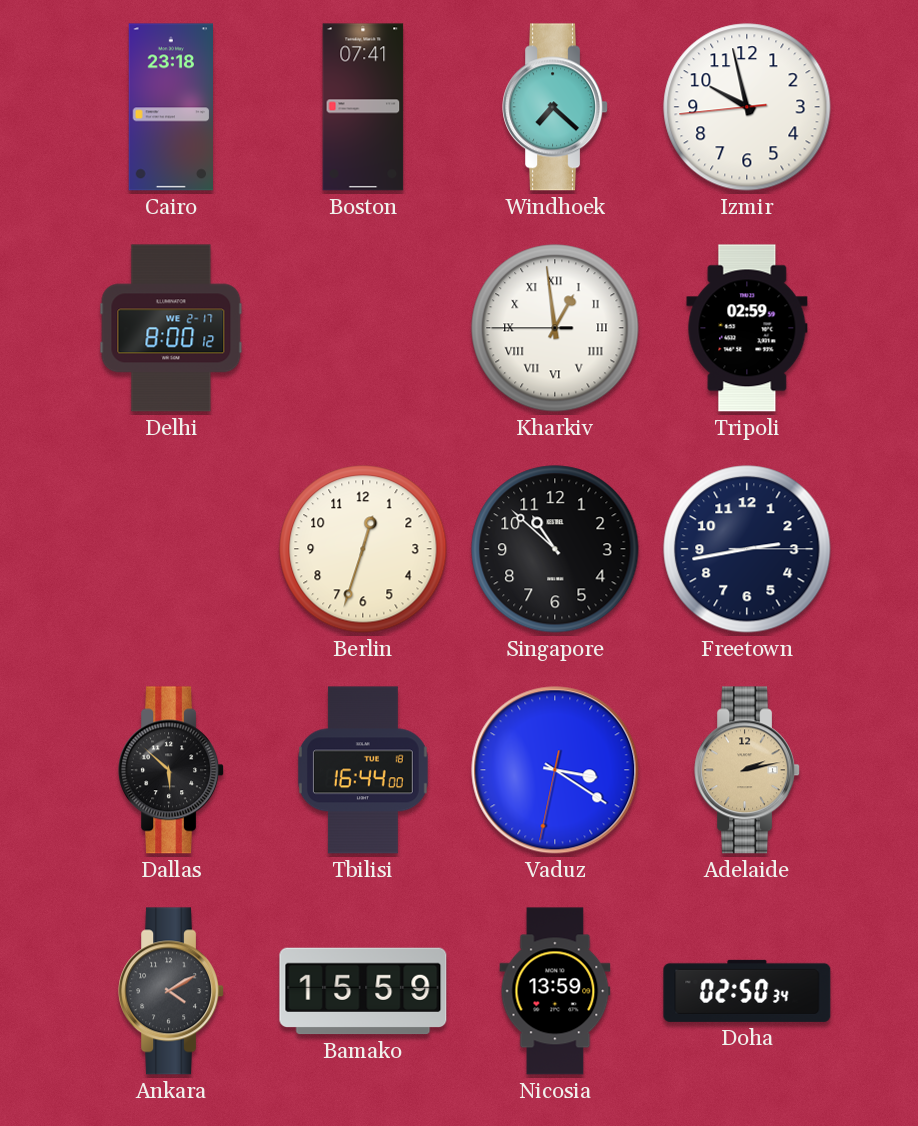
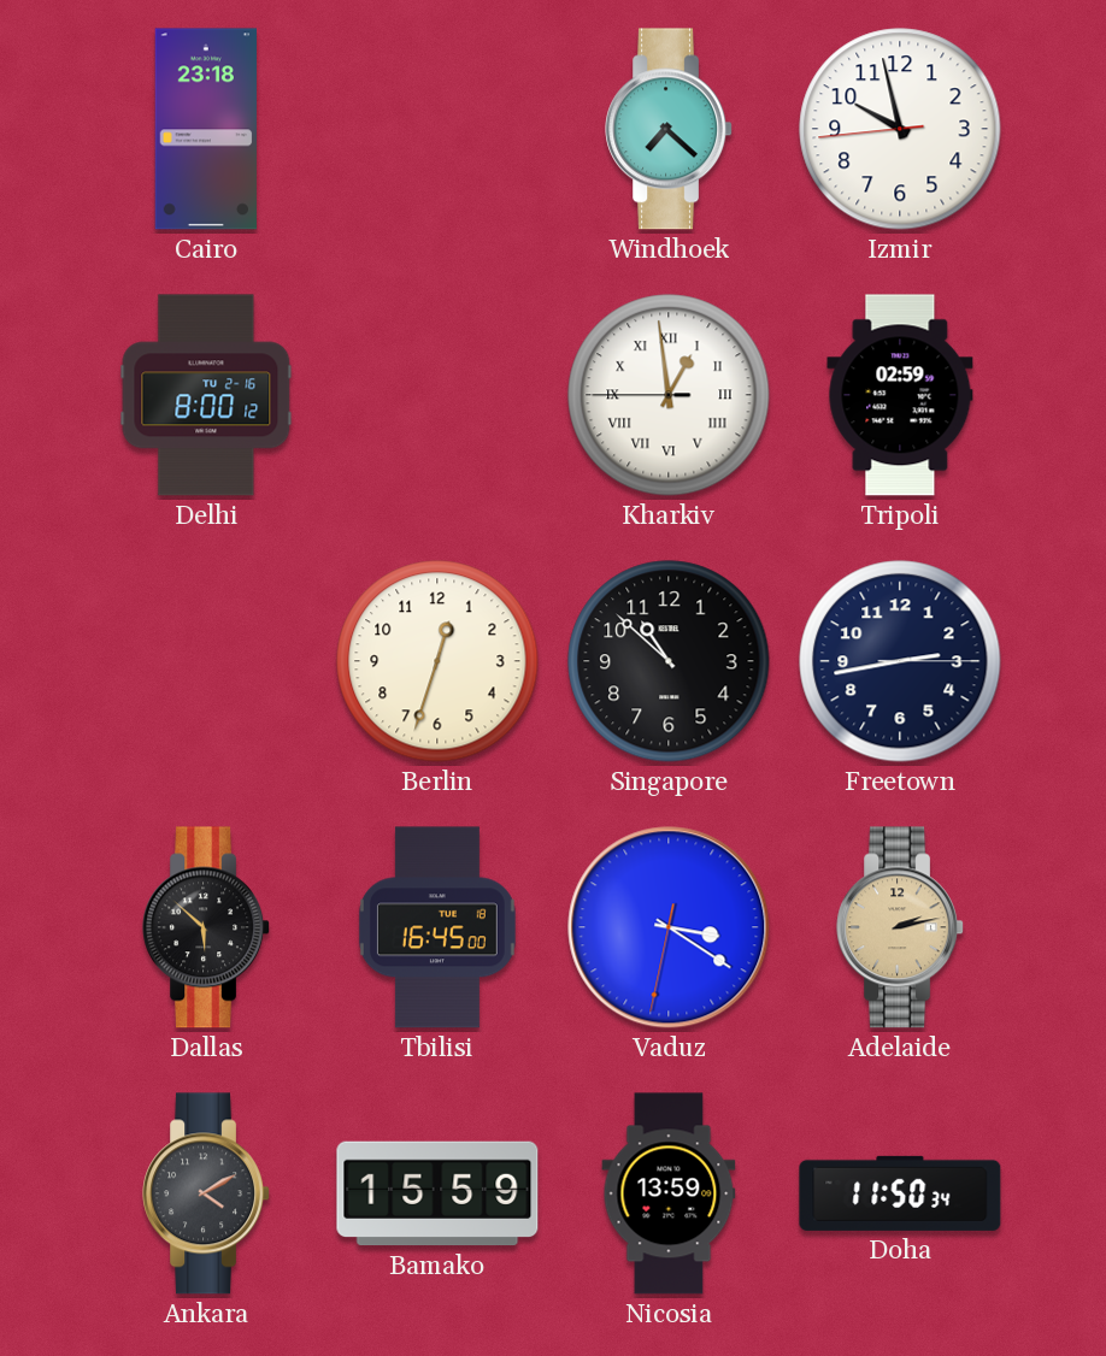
Boston: 07:41 -> none (363, 107)
Delhi date: WE 2-17 -> TU 2-16 (206, 395)
Tbilisi: 16:44 -> 16:45 (437, 927)
Doha: 02:50 -> 11:50 (900, 1193)
